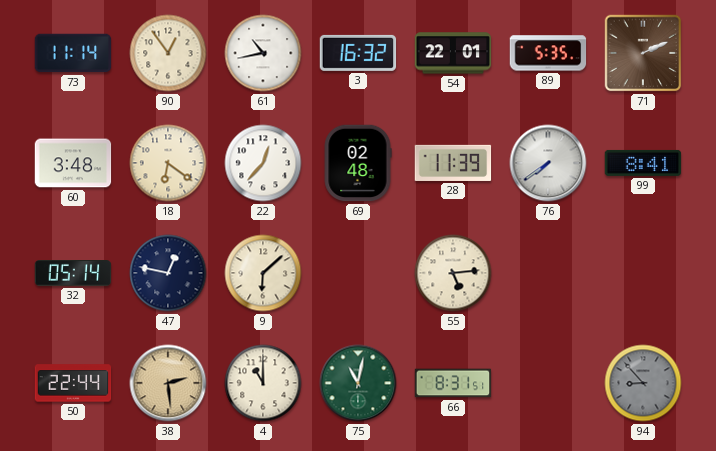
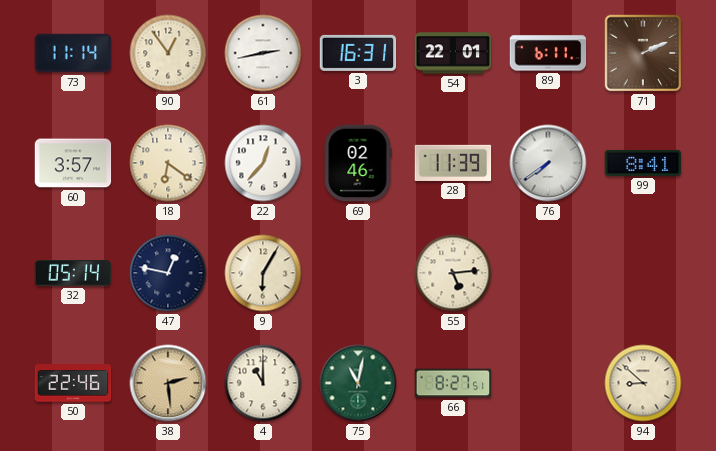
61: 10:43 -> 2:43 (263, 53)
3: 16:32 -> 16:31 (358, 53)
89: 5:35 -> 6:11 (548, 53)
60: 3:48 -> 3:57 (73, 163)
69: 02:48 -> 02:46 (358, 163)
9: 6:08 -> 6:05 (263, 273)
50: 22:44 -> 22:46 (73, 383)
66: 8:31 -> 8:27 (453, 383)
94: 8:53 -> 8:52 (643, 383)
94 dial: grey -> cream (643, 383)
